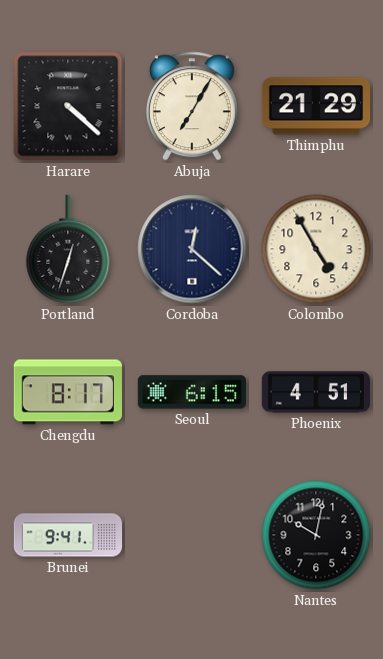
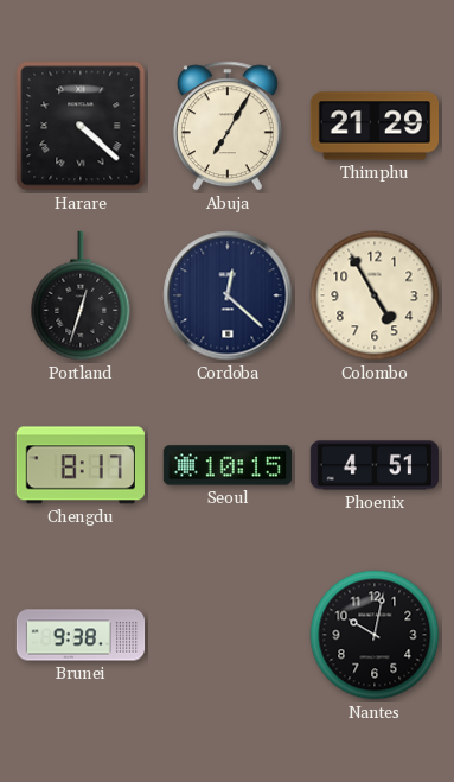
Seoul: 6:15 -> 10:15 (228, 465)
Brunei: 9:41 -> 9:38 (81, 635)
